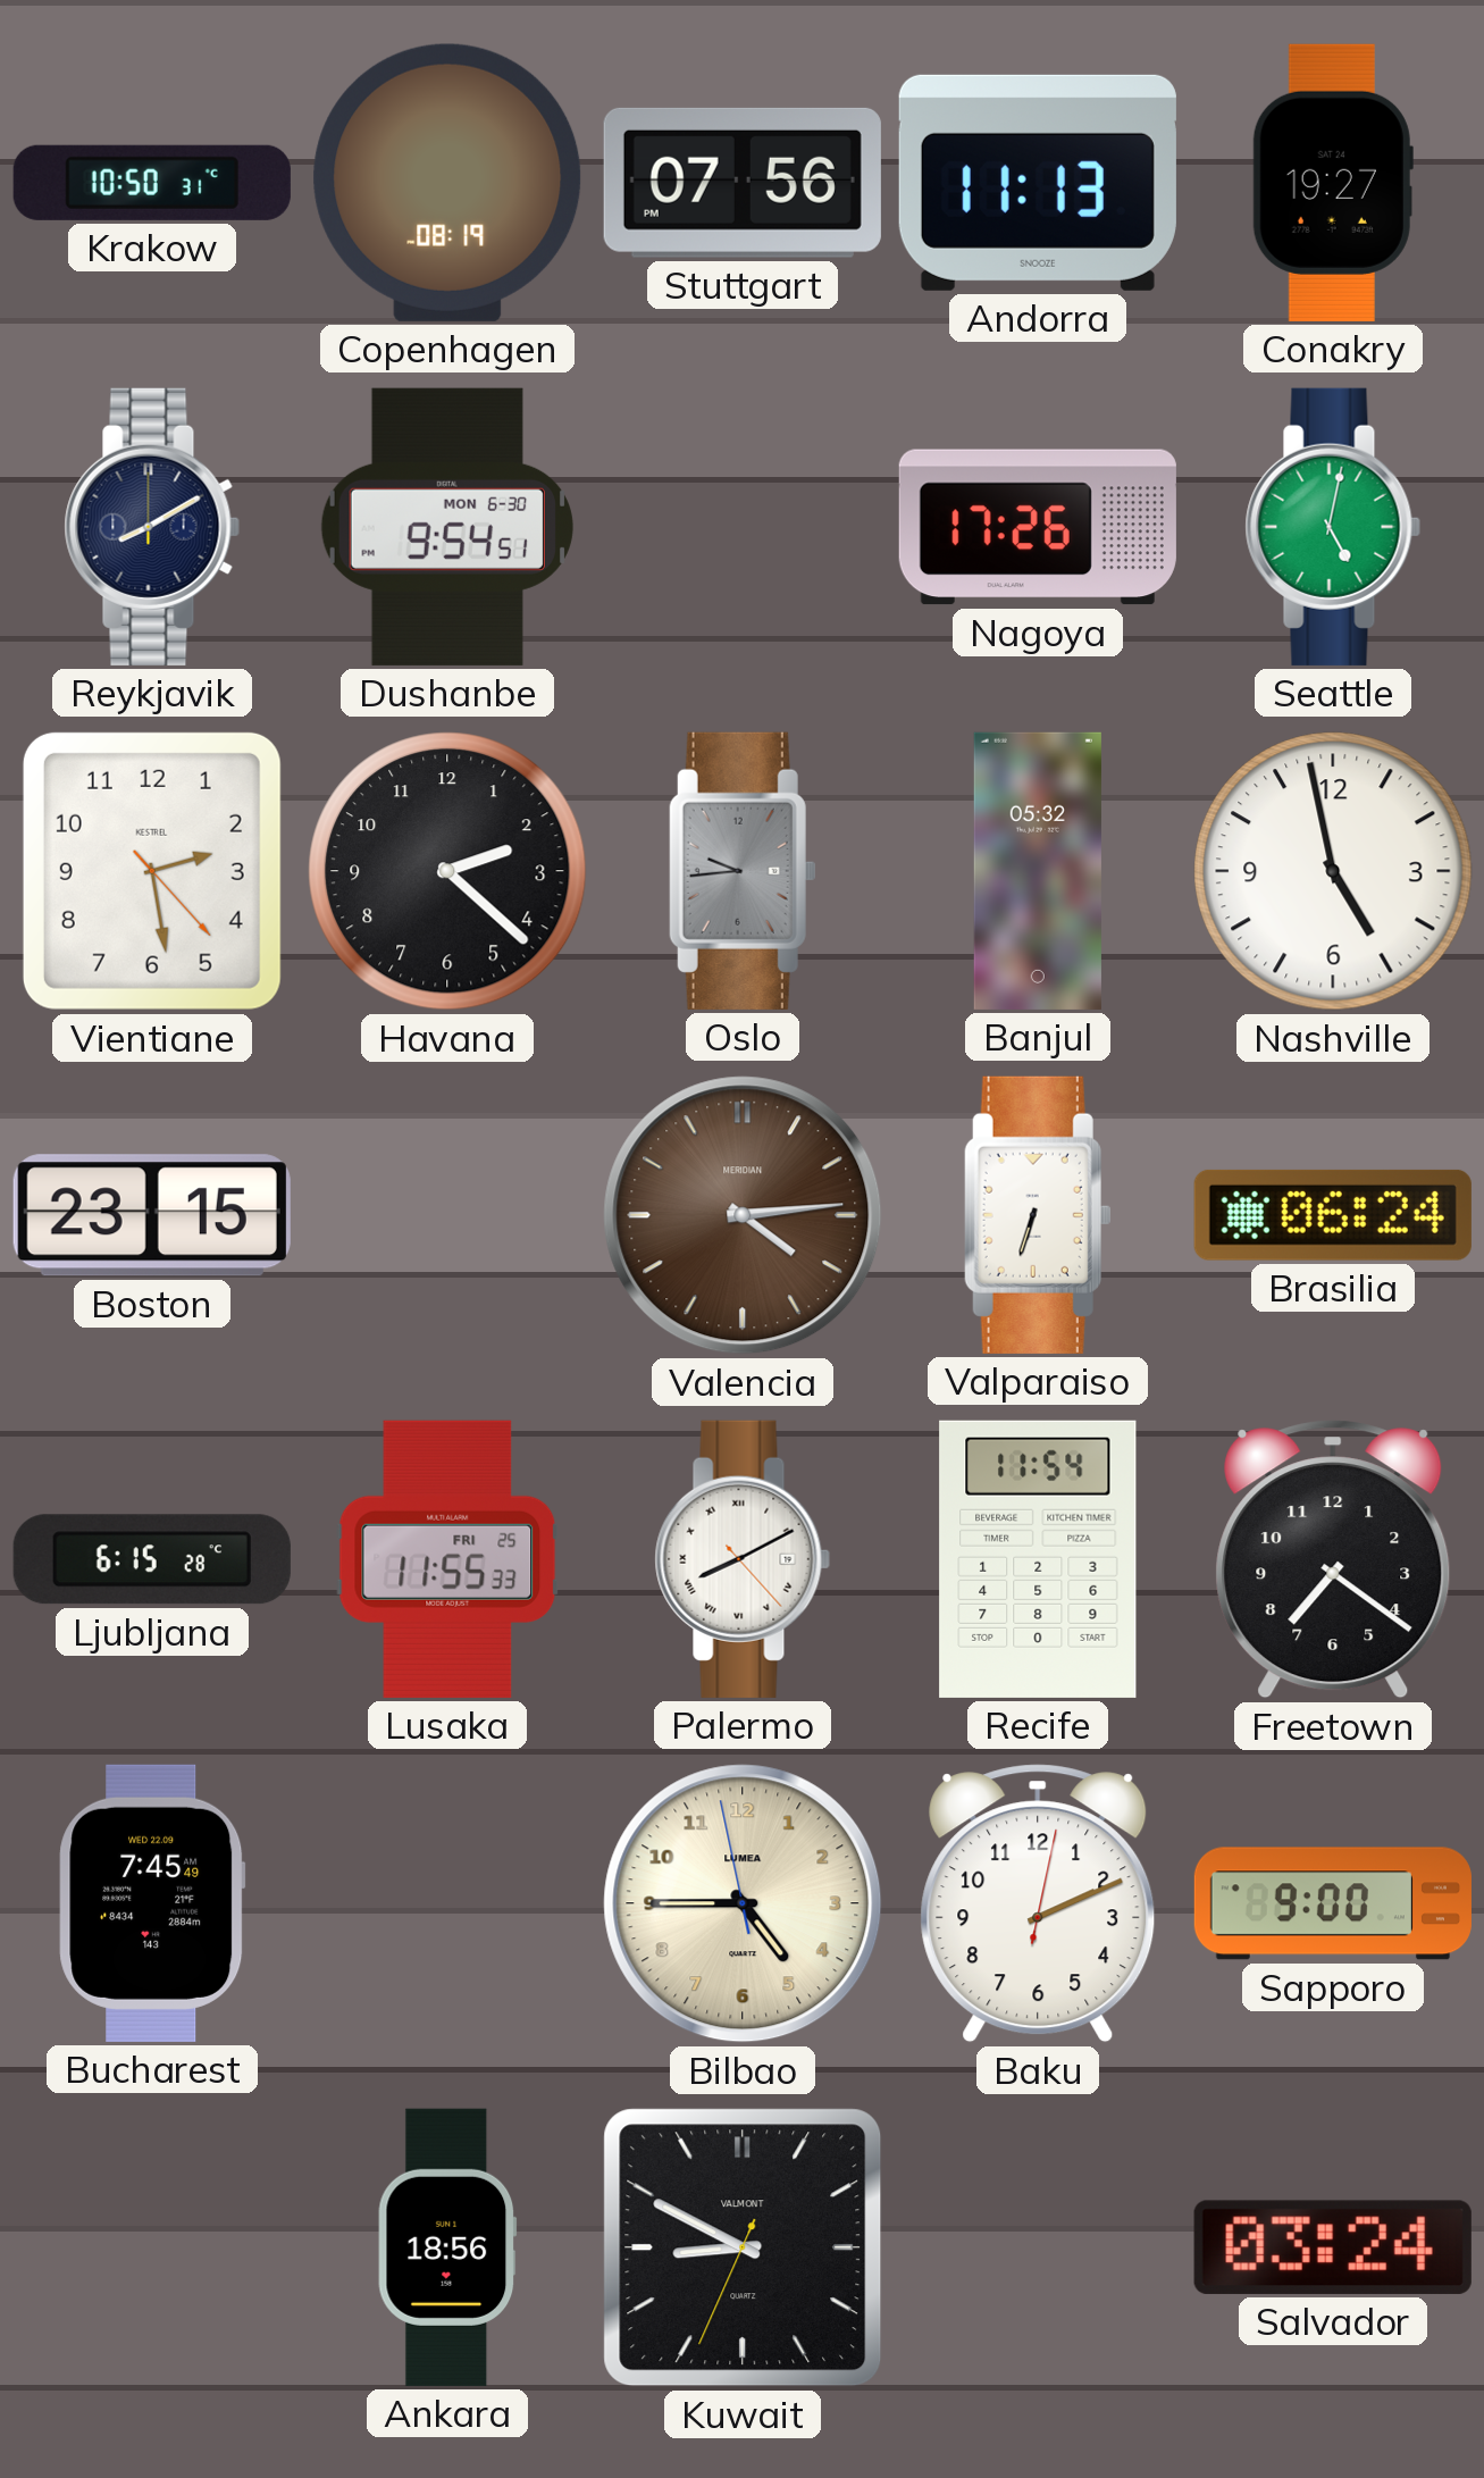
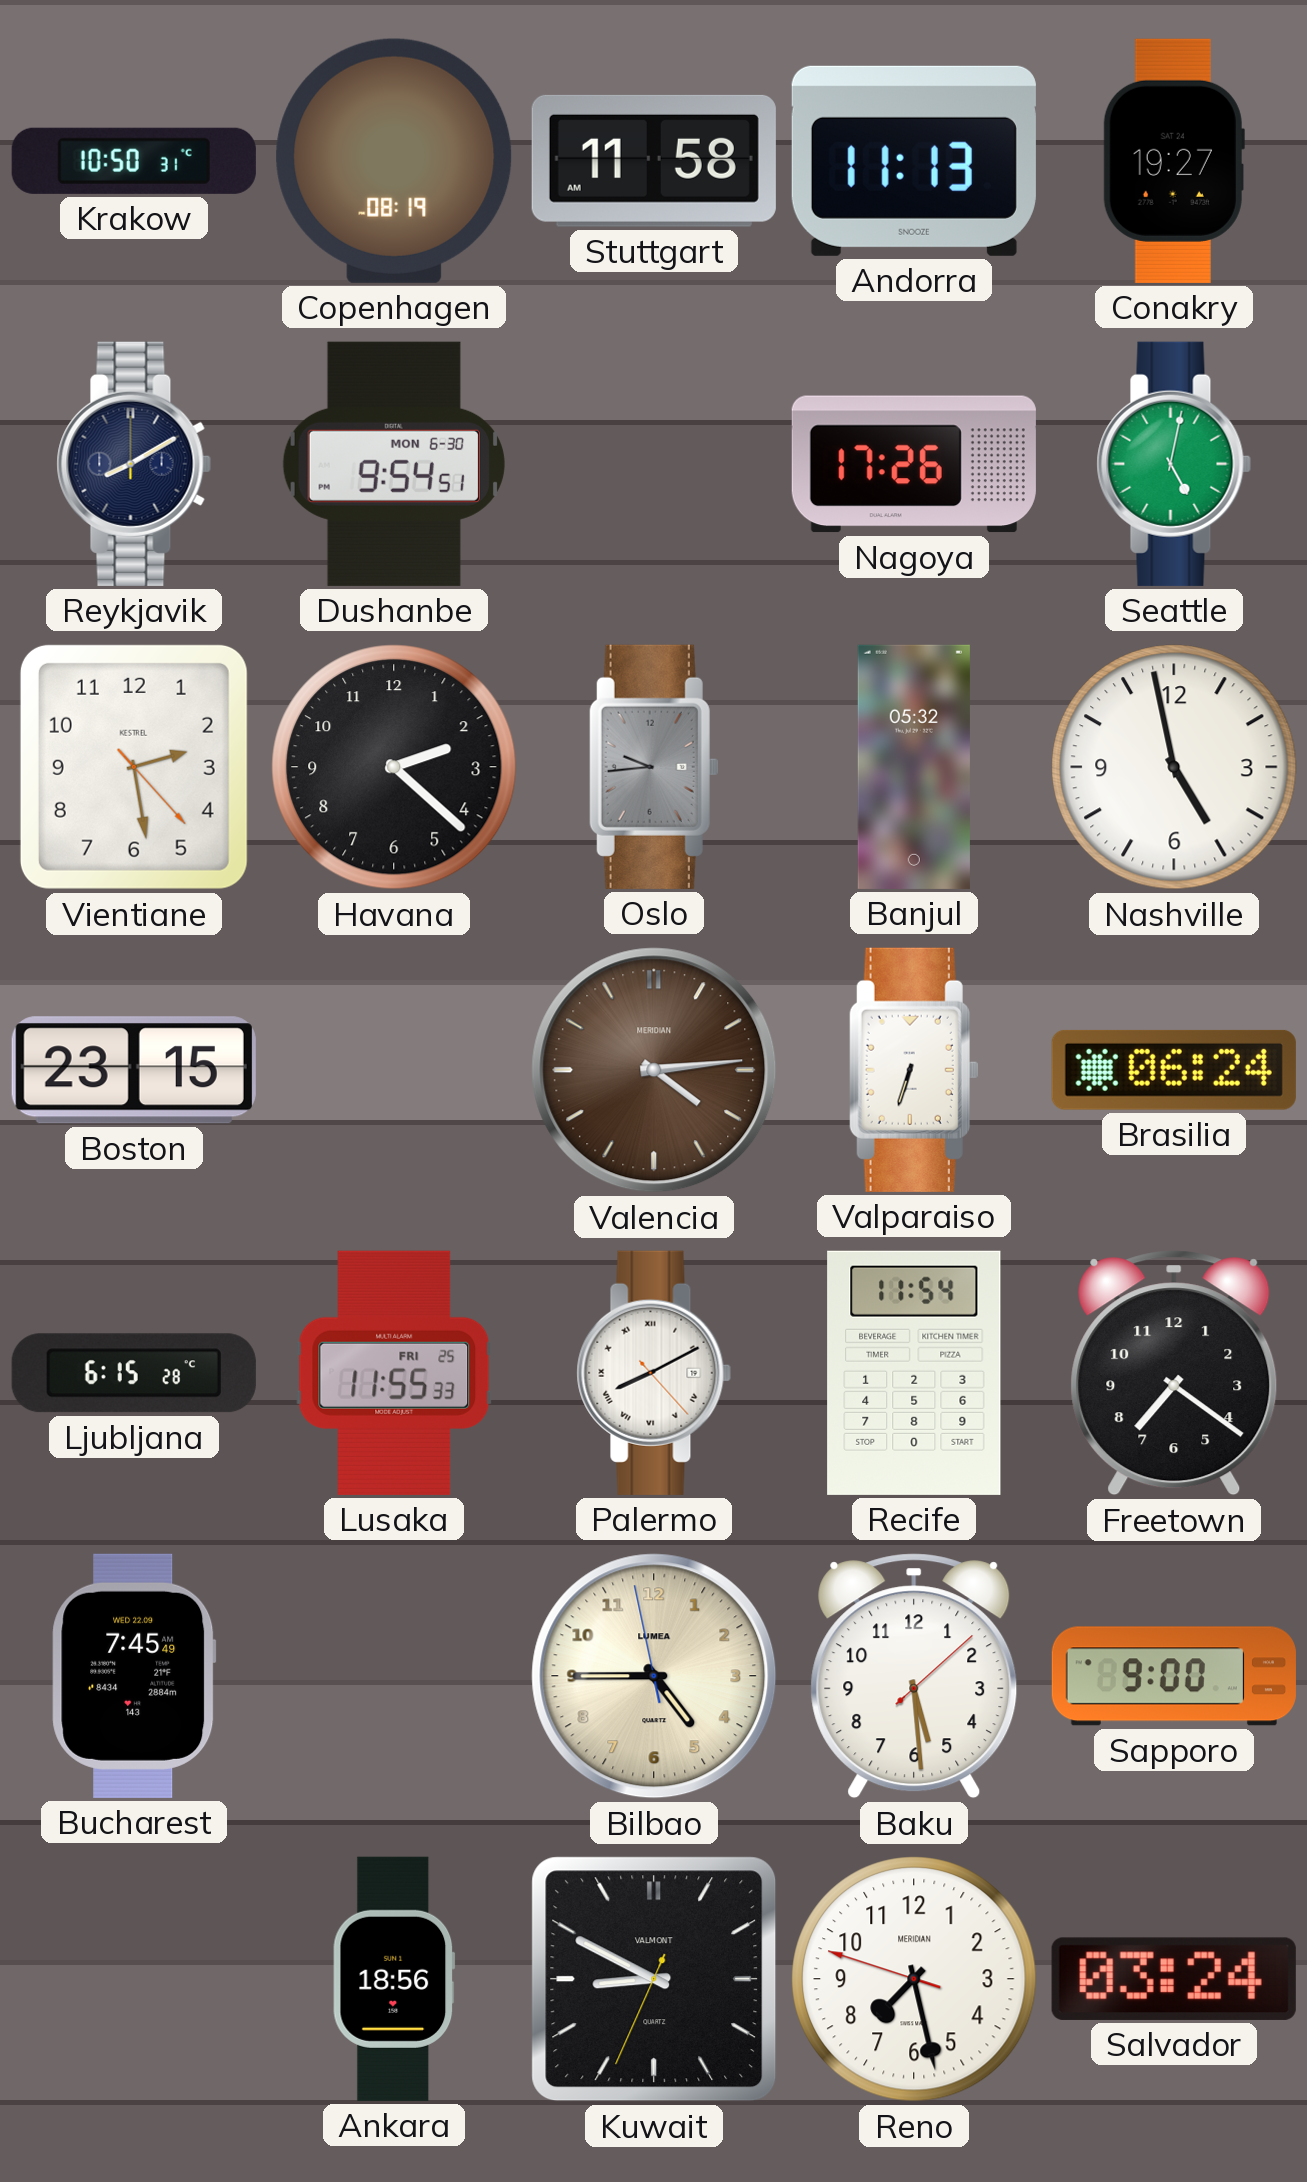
Stuttgart: 07:56 -> 11:58 (654, 161)
Baku: 2:11 -> 5:29 (914, 1676)
Reno: none -> 7:27 (914, 1979)
